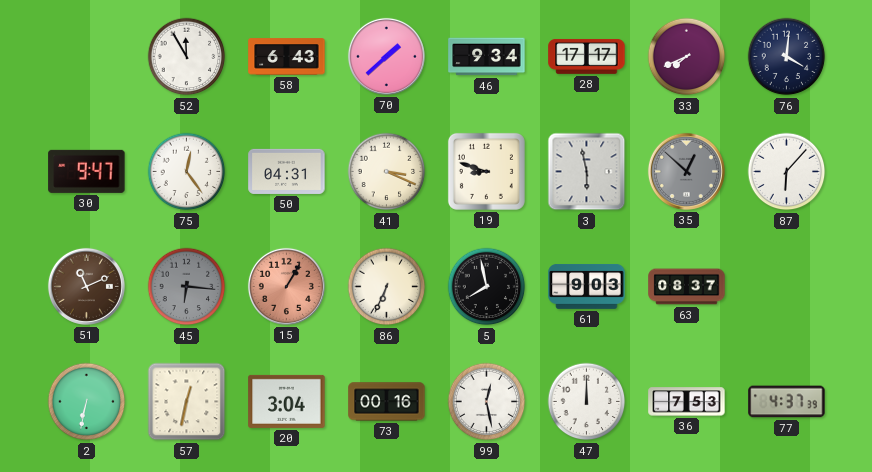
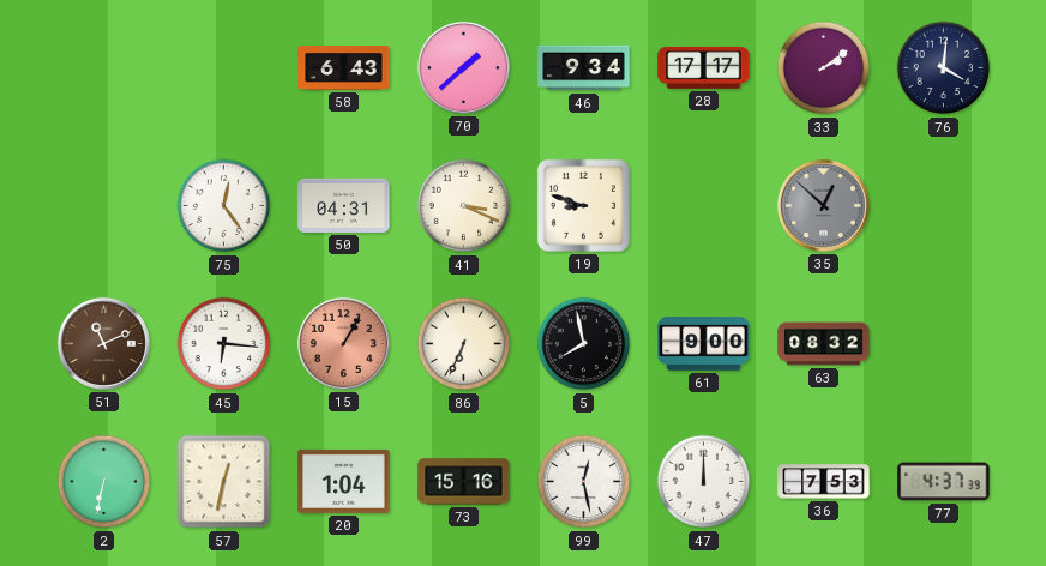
52: 11:55 -> none (187, 57)
33: 7:41 -> 2:09 (824, 68)
30: 9:47 -> none (87, 171)
3: 5:58 -> none (587, 172)
87: 6:07 -> none (787, 172)
45 dial: grey -> white (224, 344)
61: 9:03 -> 9:00 (704, 344)
63: 08:37 -> 08:32 (824, 344)
20: 3:04 -> 1:04 (344, 481)
73: 00:16 -> 15:16 (464, 482)
